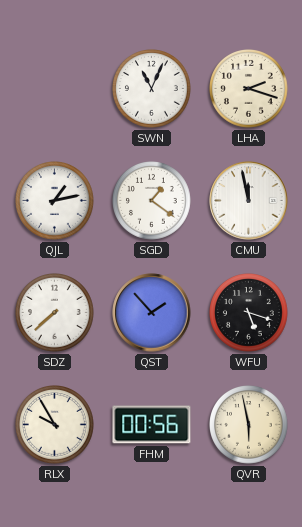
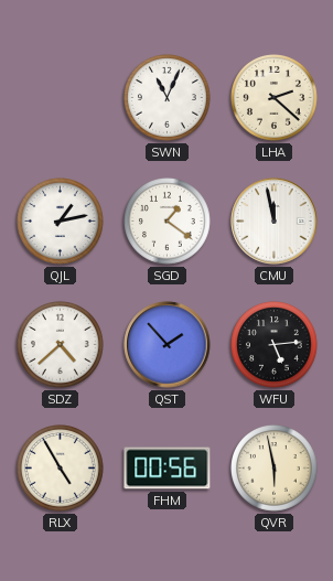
LHA: 2:18 -> 2:22 (275, 98)
SDZ: 7:38 -> 4:38 (61, 345)
WFU: 5:18 -> 5:14 (275, 345)
RLX: 9:55 -> 4:55 (61, 469)
